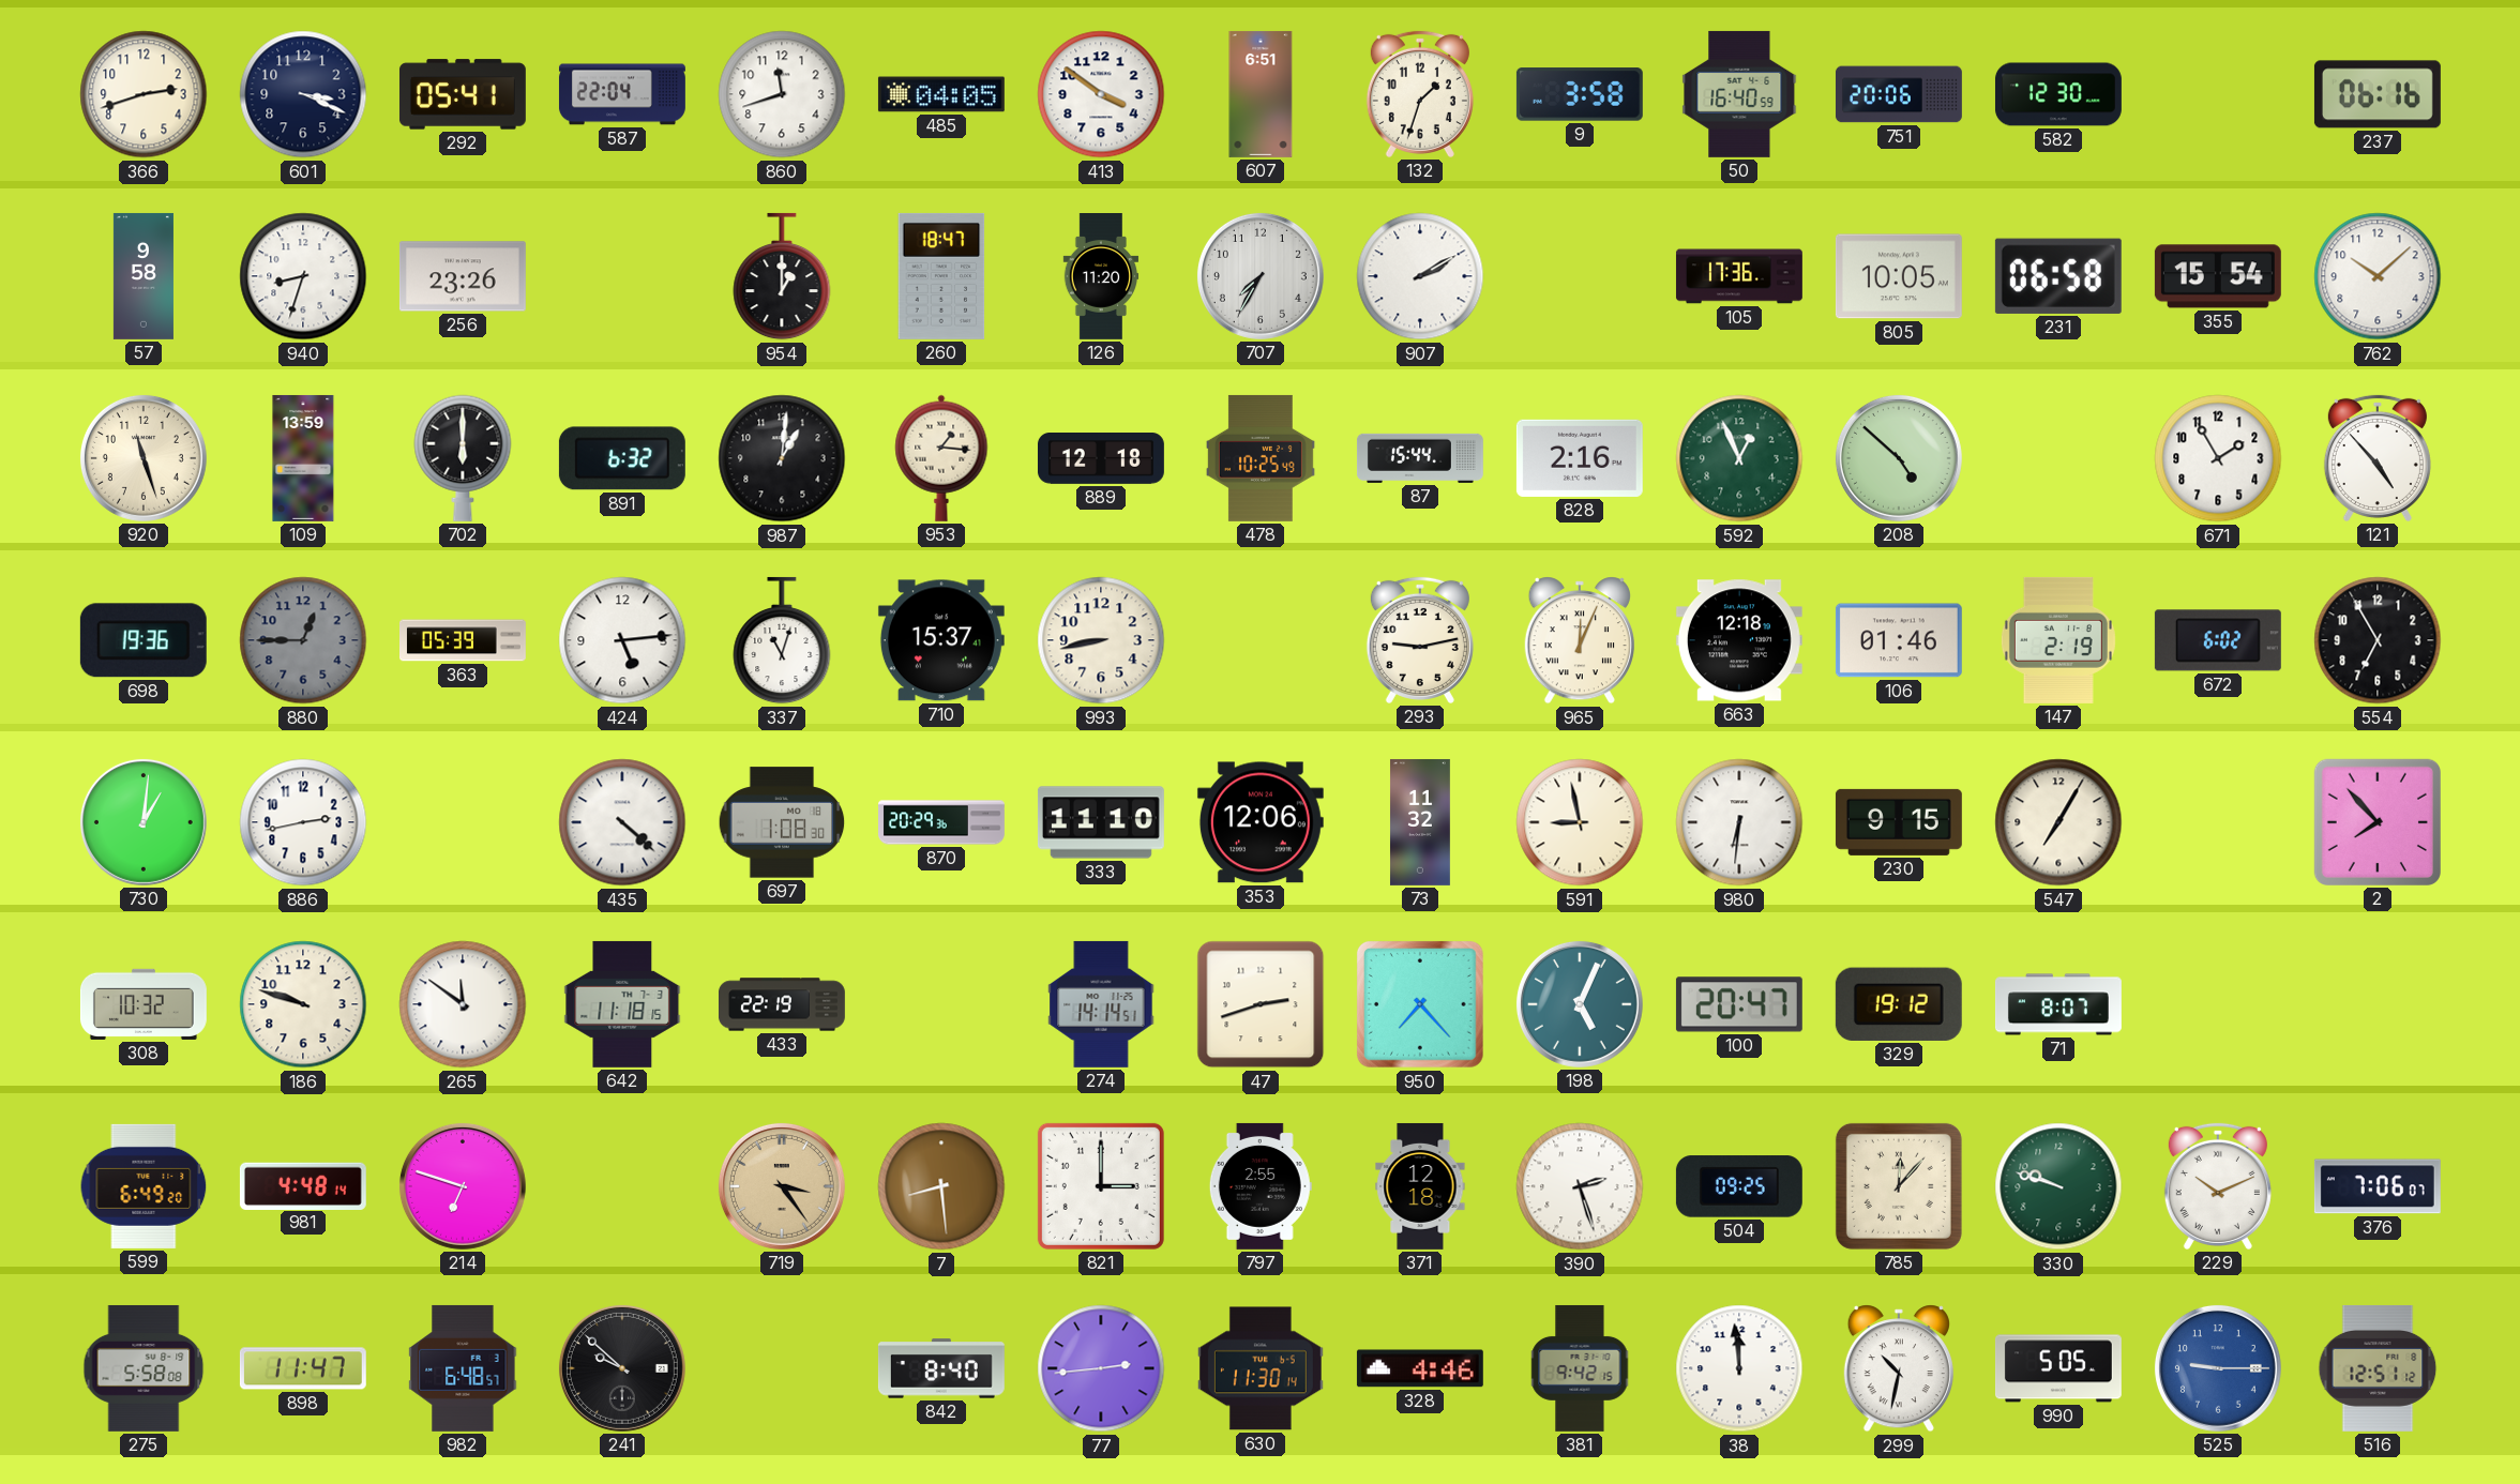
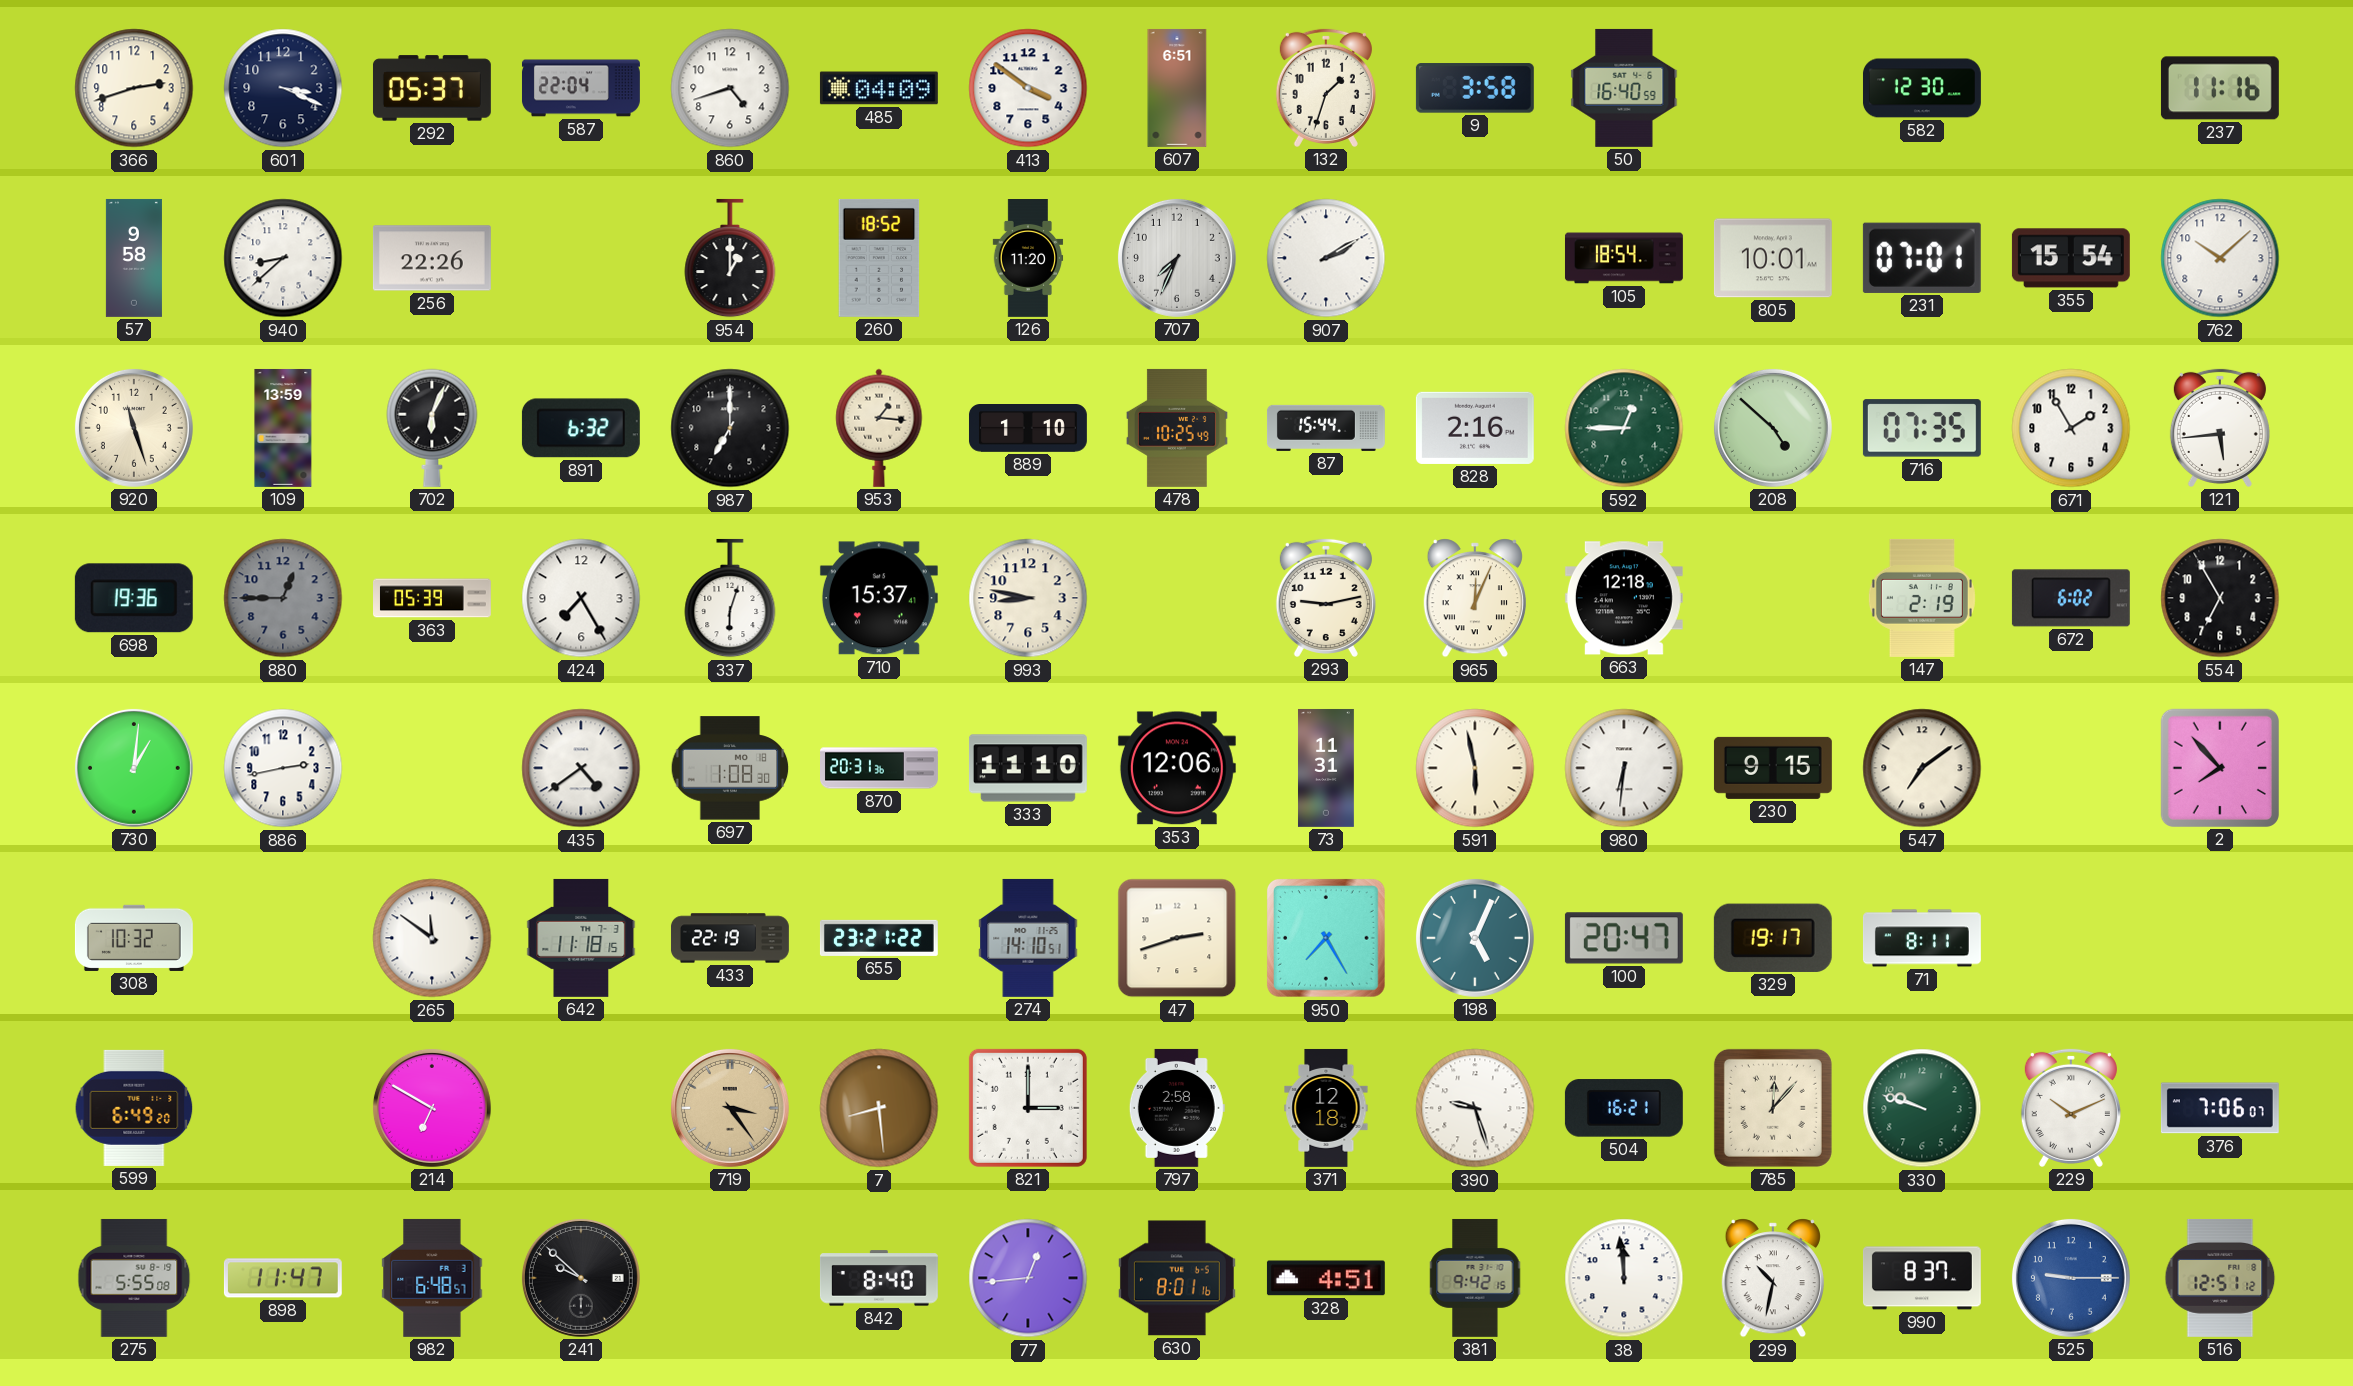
292: 05:41 -> 05:37 (432, 88)
860: 11:42 -> 4:42 (730, 88)
485: 04:05 -> 04:09 (879, 88)
751: 20:06 -> none (1899, 94)
237: 06:16 -> 11:16 (2220, 88)
940: 8:33 -> 8:38 (283, 258)
256: 23:26 -> 22:26 (432, 258)
260: 18:47 -> 18:52 (879, 258)
707: 7:35 -> 7:34 (1177, 258)
105: 17:36 -> 18:54 (1624, 258)
805: 10:05 -> 10:01 (1773, 258)
231: 06:58 -> 07:01 (1922, 258)
702: 6:00 -> 6:04 (432, 428)
987: 1:01 -> 7:00 (730, 428)
889: 12:18 -> 1:10 (1028, 429)
592: 12:56 -> 12:45 (1624, 428)
716: none -> 07:35 (1922, 428)
121: 4:53 -> 5:44 (2220, 428)
424: 5:14 -> 7:25 (581, 598)
337: 11:03 -> 6:03 (730, 598)
993: 8:43 -> 8:47 (1028, 598)
106: 01:46 -> none (1899, 640)
435: 4:22 -> 4:39 (581, 768)
870: 20:29 -> 20:31 (880, 768)
73: 11:32 -> 11:31 (1326, 768)
591: 8:58 -> 5:58 (1475, 768)
547: 7:05 -> 7:09 (1922, 768)
186: 9:48 -> none (303, 1004)
655: none -> 23:21 (879, 938)
274: 14:14 -> 14:10 (1028, 938)
950: 7:23 -> 7:25 (1326, 938)
329: 19:12 -> 19:17 (1773, 938)
71: 8:07 -> 8:11 (1922, 938)
981: 4:48 -> none (303, 1185)
214: 6:48 -> 6:50 (432, 1108)
797: 2:55 -> 2:58 (1177, 1108)
390: 2:27 -> 9:27 (1475, 1108)
504: 09:25 -> 16:21 (1624, 1108)
275: 5:58 -> 5:55 (134, 1278)
77: 2:44 -> 12:44 (1028, 1278)
630: 11:30 -> 8:01 (1177, 1278)
328: 4:46 -> 4:51 (1326, 1278)
990: 5:05 -> 8:37 (1922, 1278)
